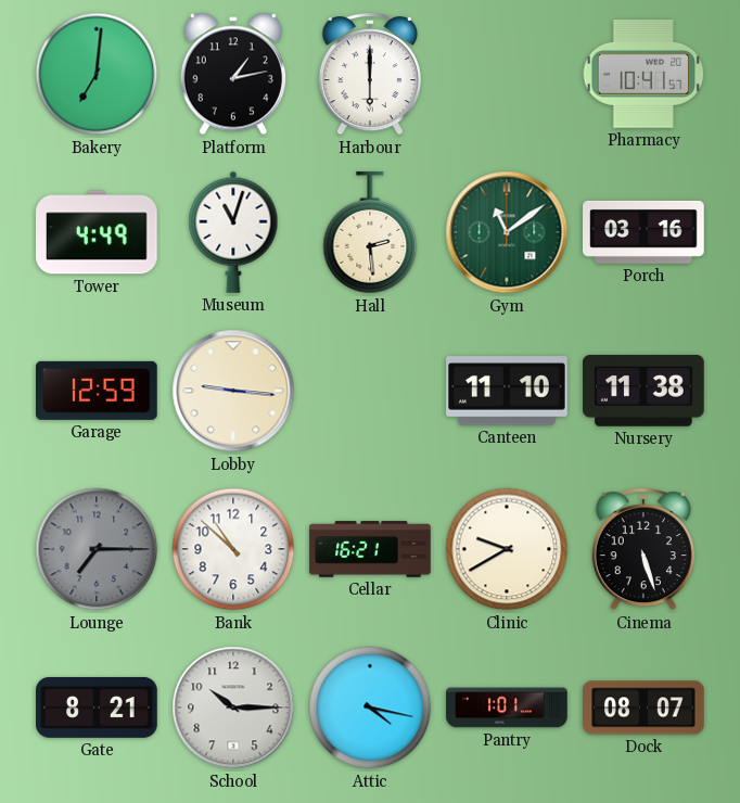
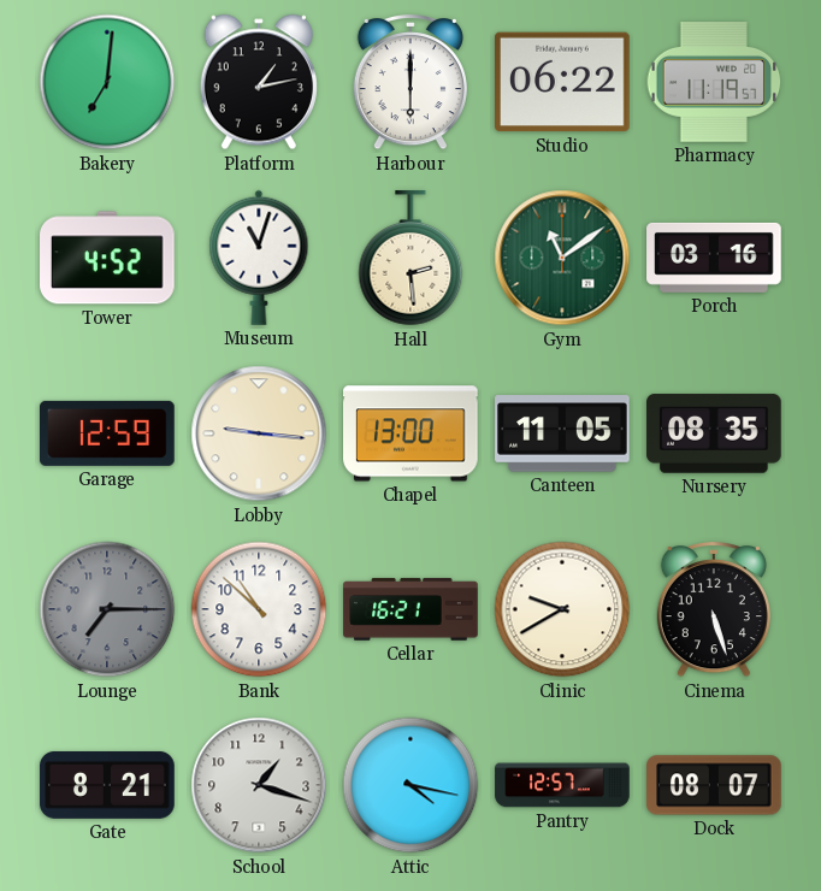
Studio: none -> 06:22 (563, 82)
Pharmacy: 10:41 -> 11:19 (714, 83)
Tower: 4:49 -> 4:52 (108, 258)
Chapel: none -> 13:00 (412, 433)
Canteen: 11:10 -> 11:05 (562, 433)
Nursery: 11:38 -> 08:35 (714, 433)
School: 10:15 -> 1:18 (259, 785)
Pantry: 1:01 -> 12:57 (562, 785)
